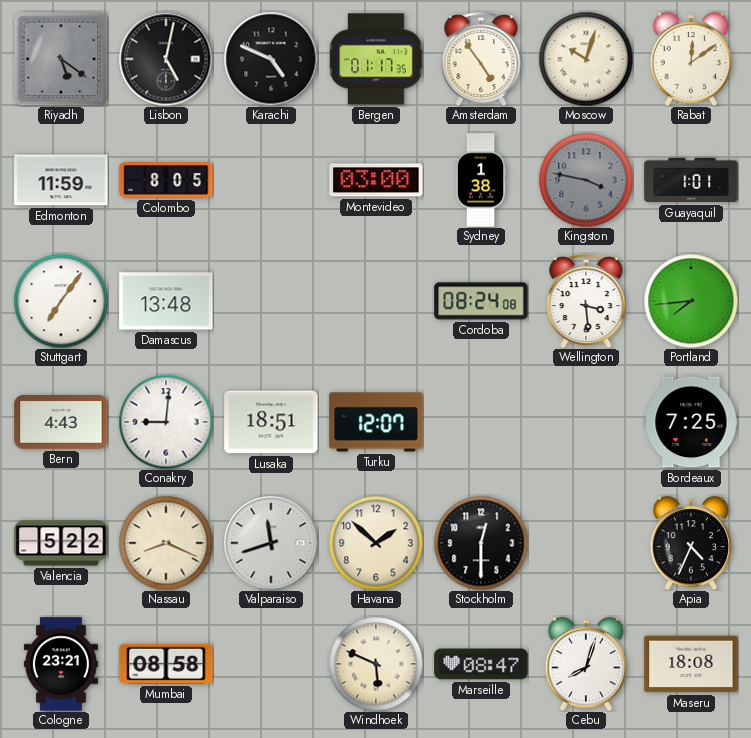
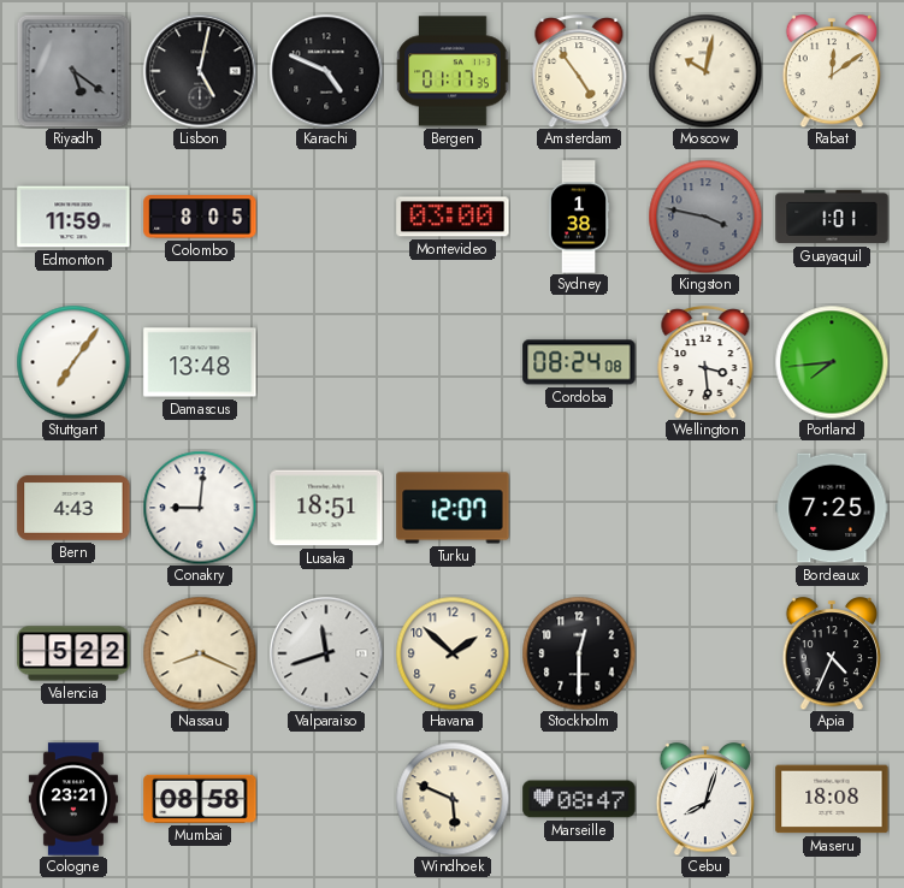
Moscow: 10:03 -> 10:02 (705, 71)
